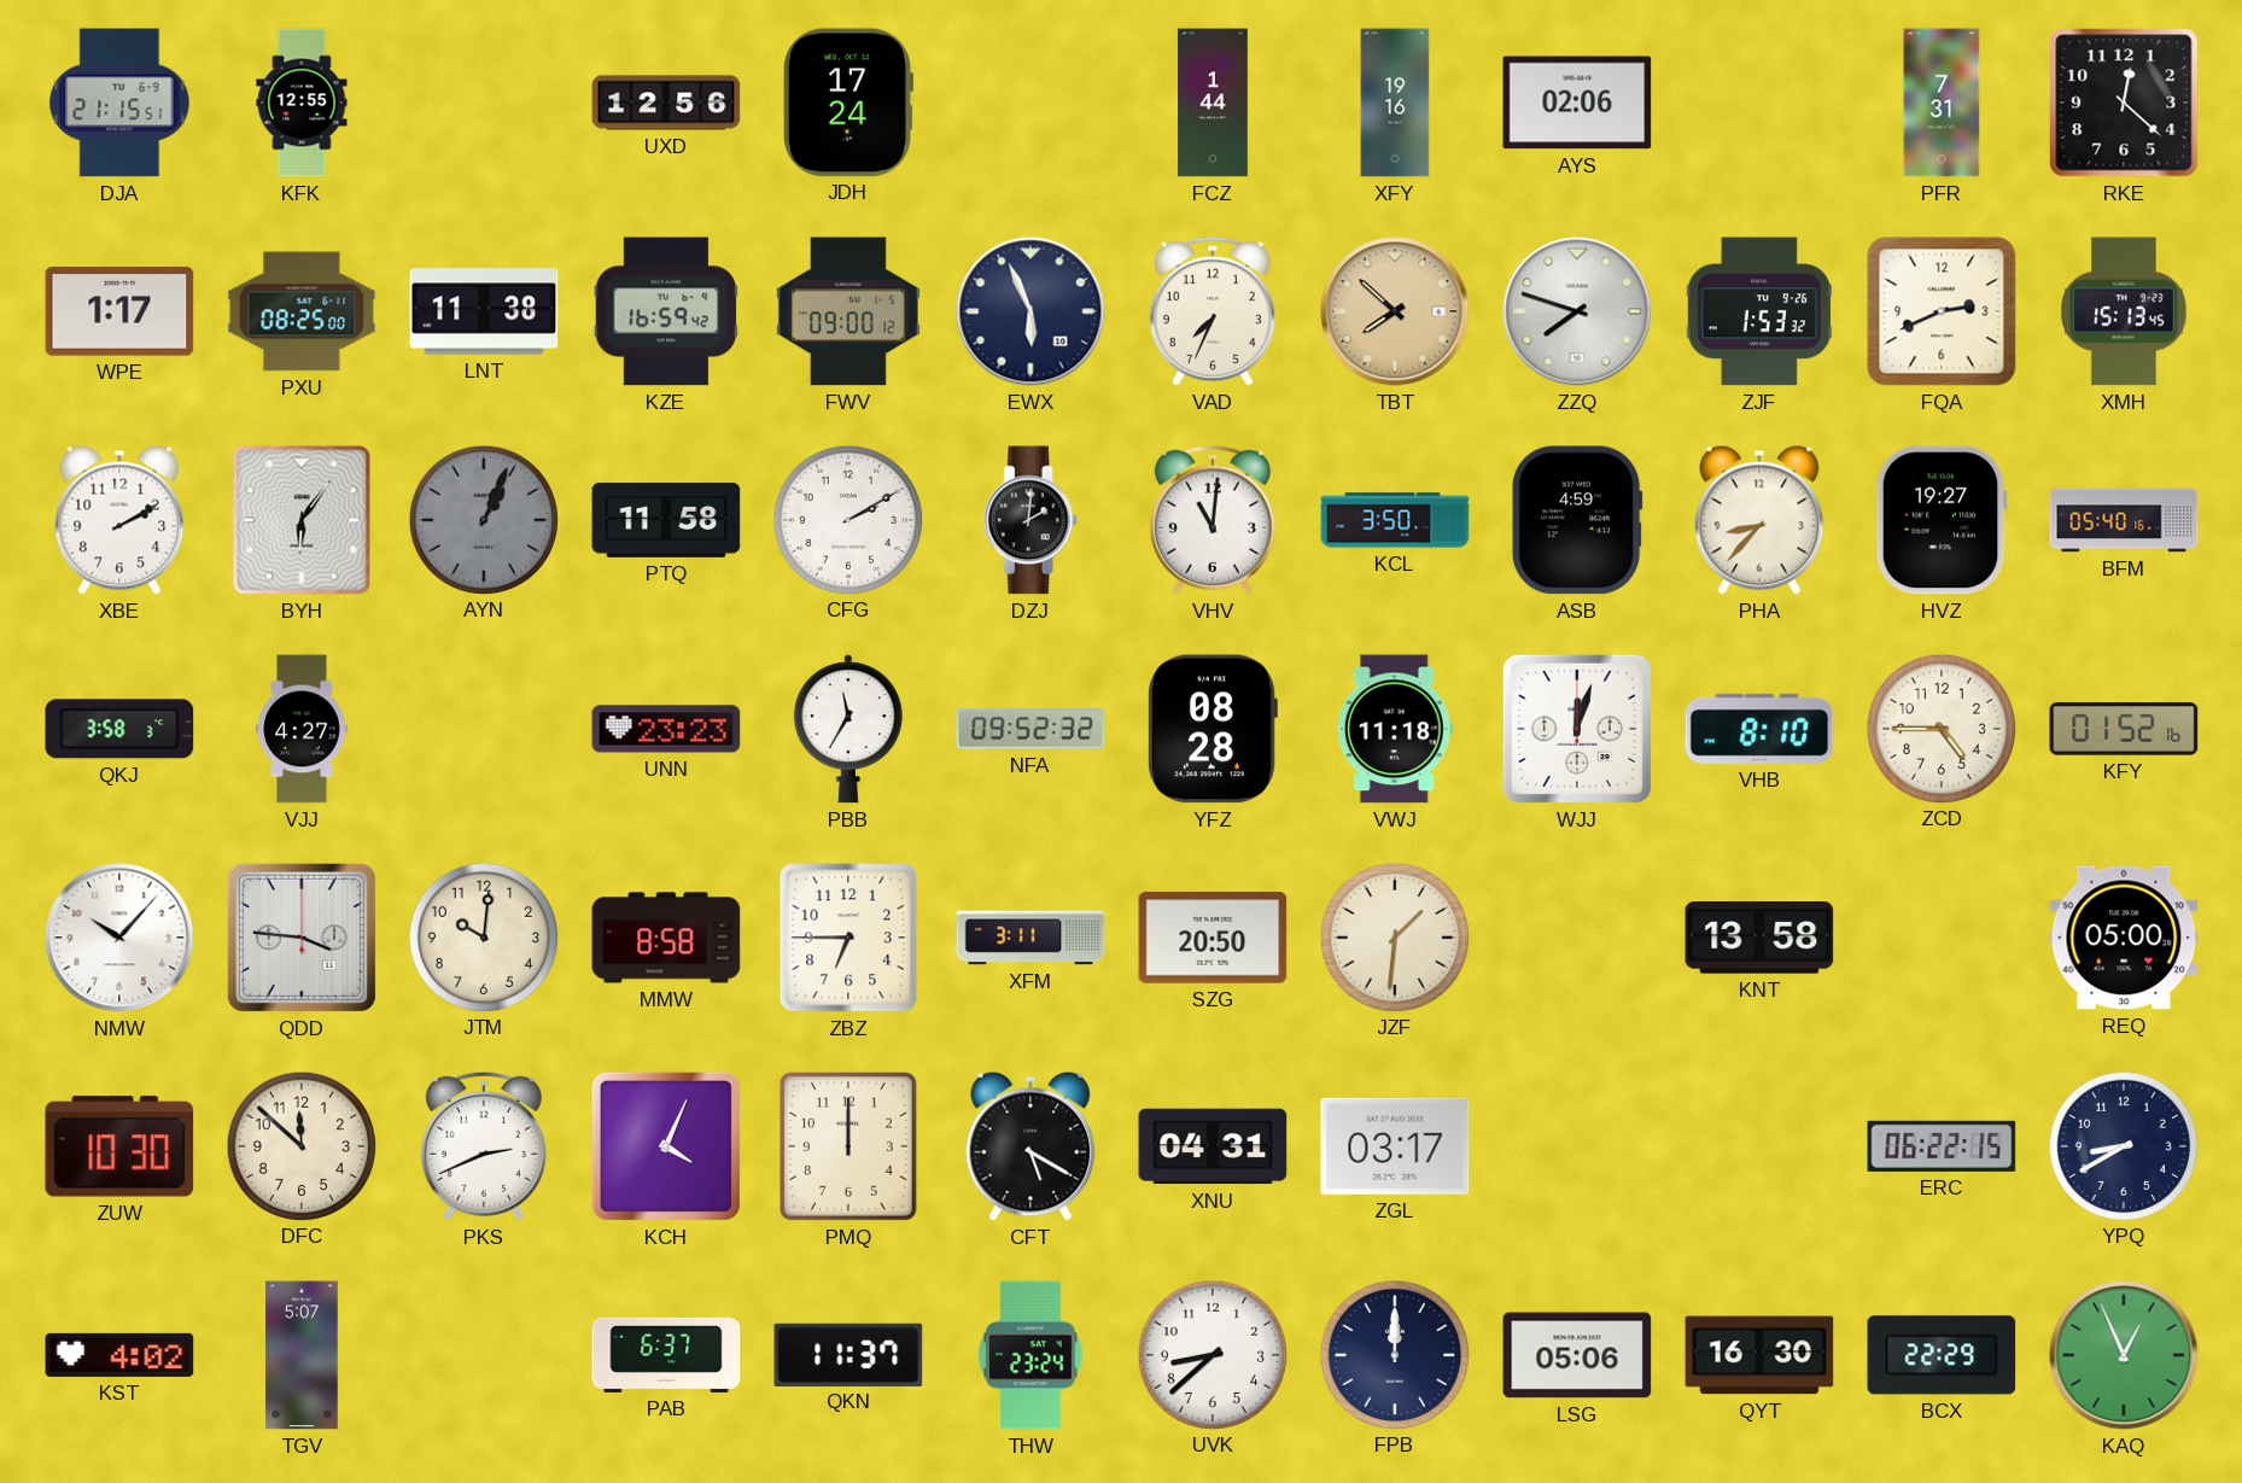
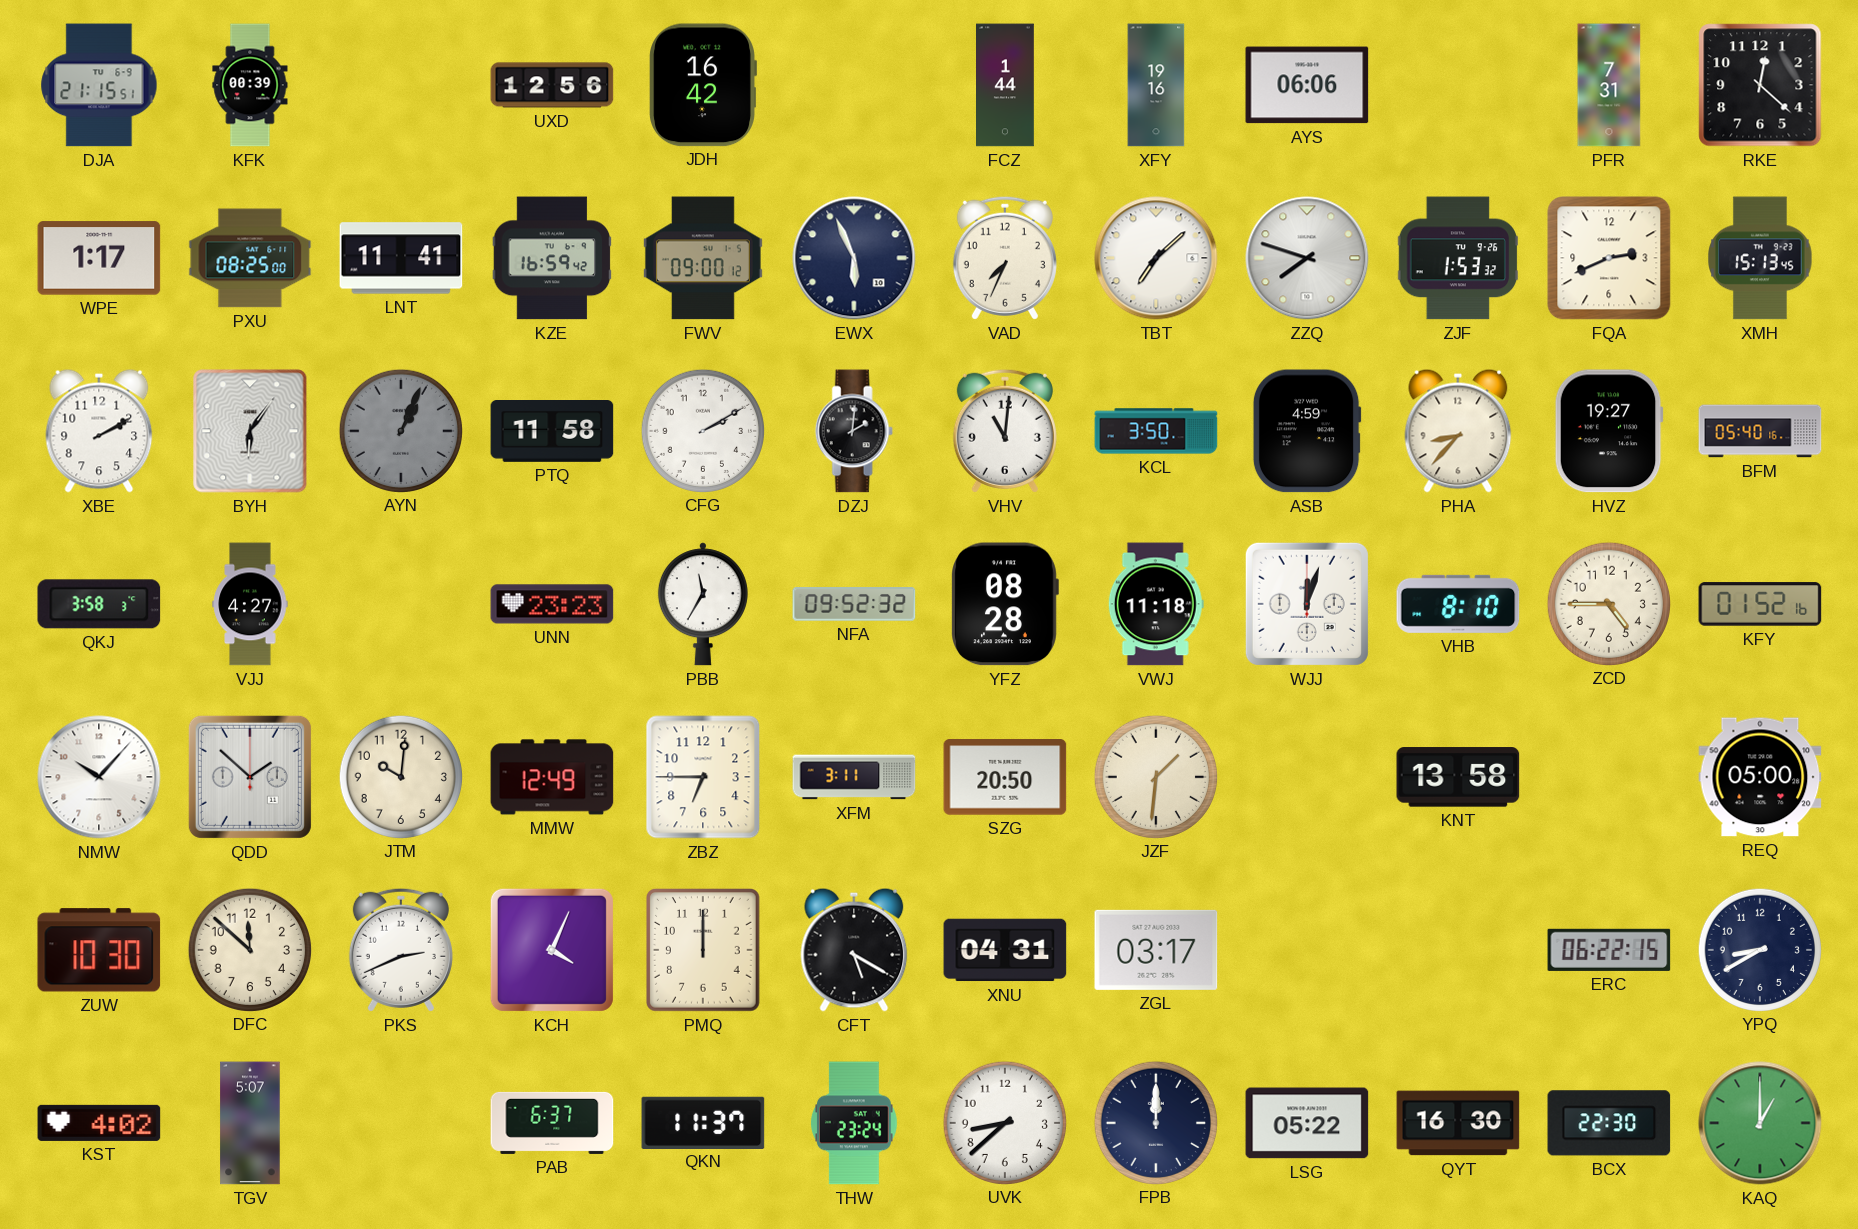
KFK: 12:55 -> 00:39 (250, 85)
JDH: 17:24 -> 16:42 (703, 85)
AYS: 02:06 -> 06:06 (1307, 85)
LNT: 11:38 -> 11:41 (401, 258)
TBT: 7:52 -> 7:08 (1156, 258)
TBT dial: champagne -> white (1156, 258)
QDD: 3:46 -> 1:52 (250, 777)
MMW: 8:58 -> 12:49 (552, 777)
LSG: 05:06 -> 05:22 (1307, 1123)
BCX: 22:29 -> 22:30 (1609, 1123)
KAQ: 12:56 -> 1:00 (1760, 1123)
